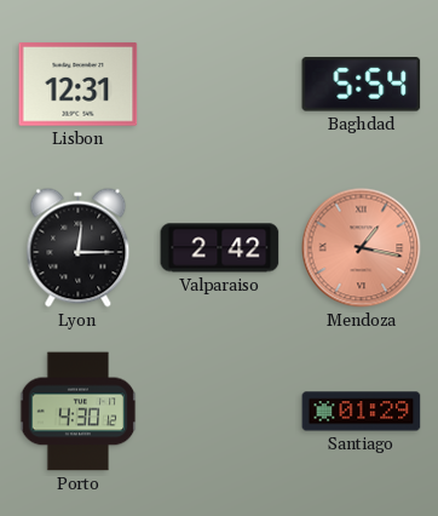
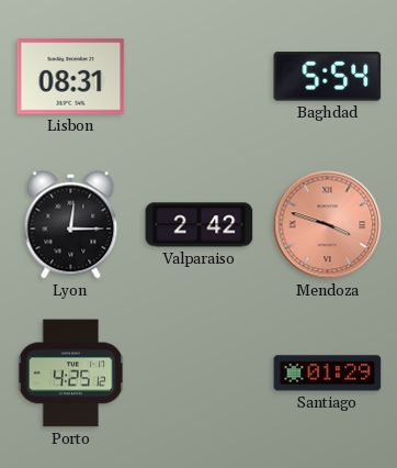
Lisbon: 12:31 -> 08:31 (71, 77)
Mendoza: 1:17 -> 3:48 (328, 225)
Porto: 4:30 -> 4:25 (71, 374)
